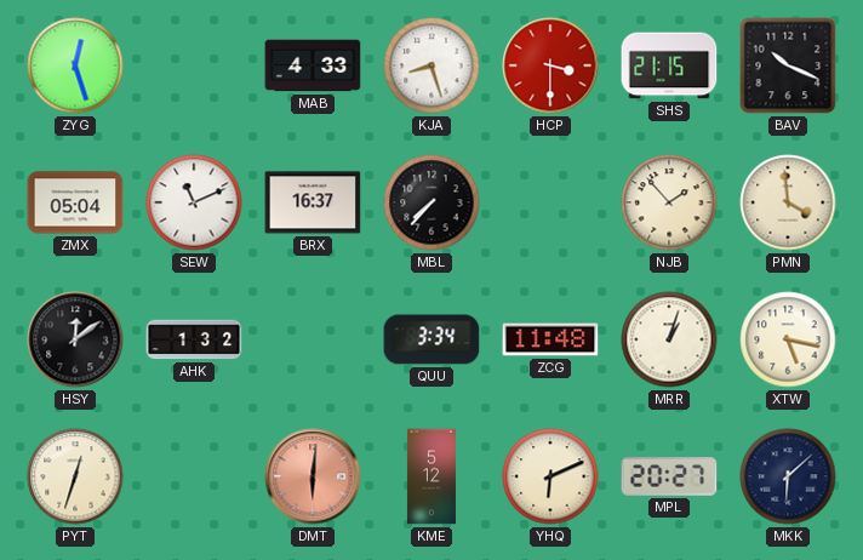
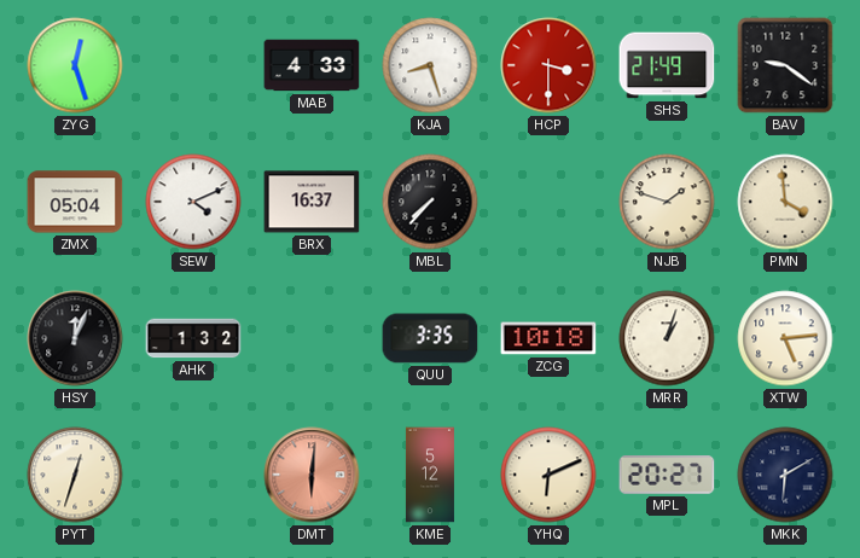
SHS: 21:15 -> 21:49 (667, 65)
BAV: 10:19 -> 9:21 (785, 65)
SEW: 11:11 -> 4:11 (193, 202)
NJB: 1:53 -> 1:48 (667, 202)
HSY: 12:09 -> 12:04 (75, 338)
QUU: 3:34 -> 3:35 (430, 338)
ZCG: 11:48 -> 10:18 (548, 338)
XTW: 5:17 -> 5:14 (785, 338)
MKK: 6:08 -> 6:10 (785, 475)
